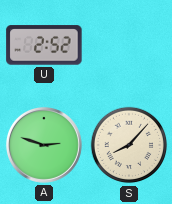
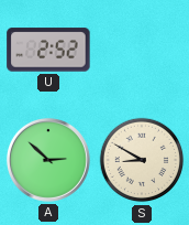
A: 2:48 -> 2:52 (48, 160)
S: 8:07 -> 8:50 (142, 160)
